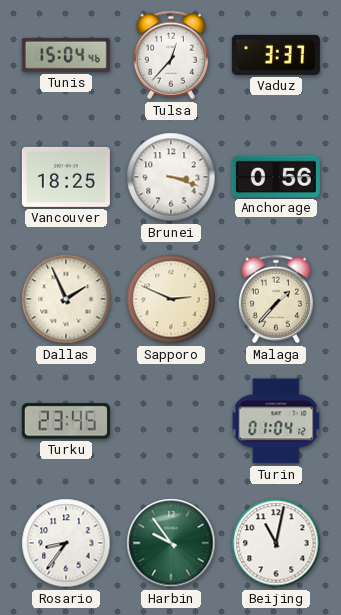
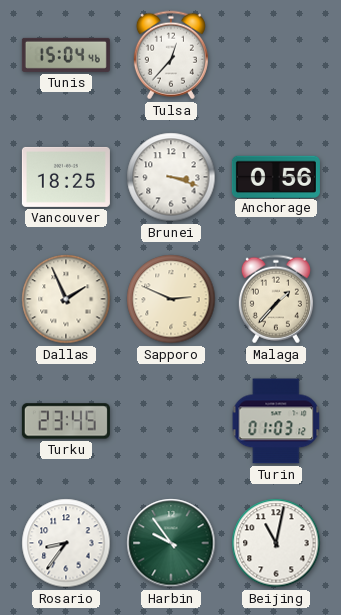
Vaduz: 3:37 -> none (276, 55)
Turin: 01:04 -> 01:03 (276, 421)
